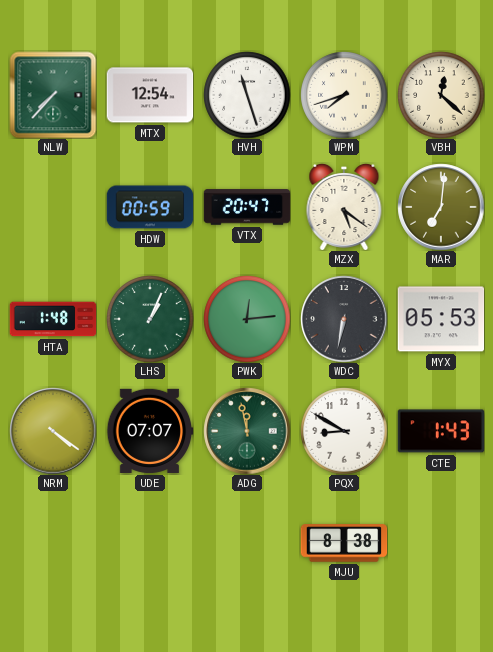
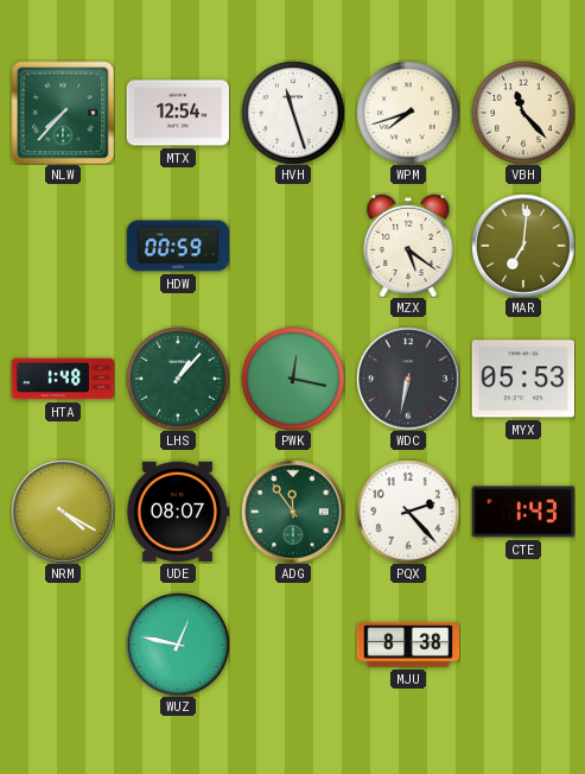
VBH: 12:22 -> 11:23 (523, 113)
VTX: 20:47 -> none (247, 207)
LHS: 1:04 -> 1:07 (178, 379)
PWK: 12:14 -> 12:17 (293, 379)
NRM: 4:21 -> 4:20 (63, 512)
UDE: 07:07 -> 08:07 (178, 512)
ADG: 11:58 -> 11:54 (293, 512)
PQX: 8:50 -> 2:23 (408, 512)
WUZ: none -> 12:47 (178, 645)
